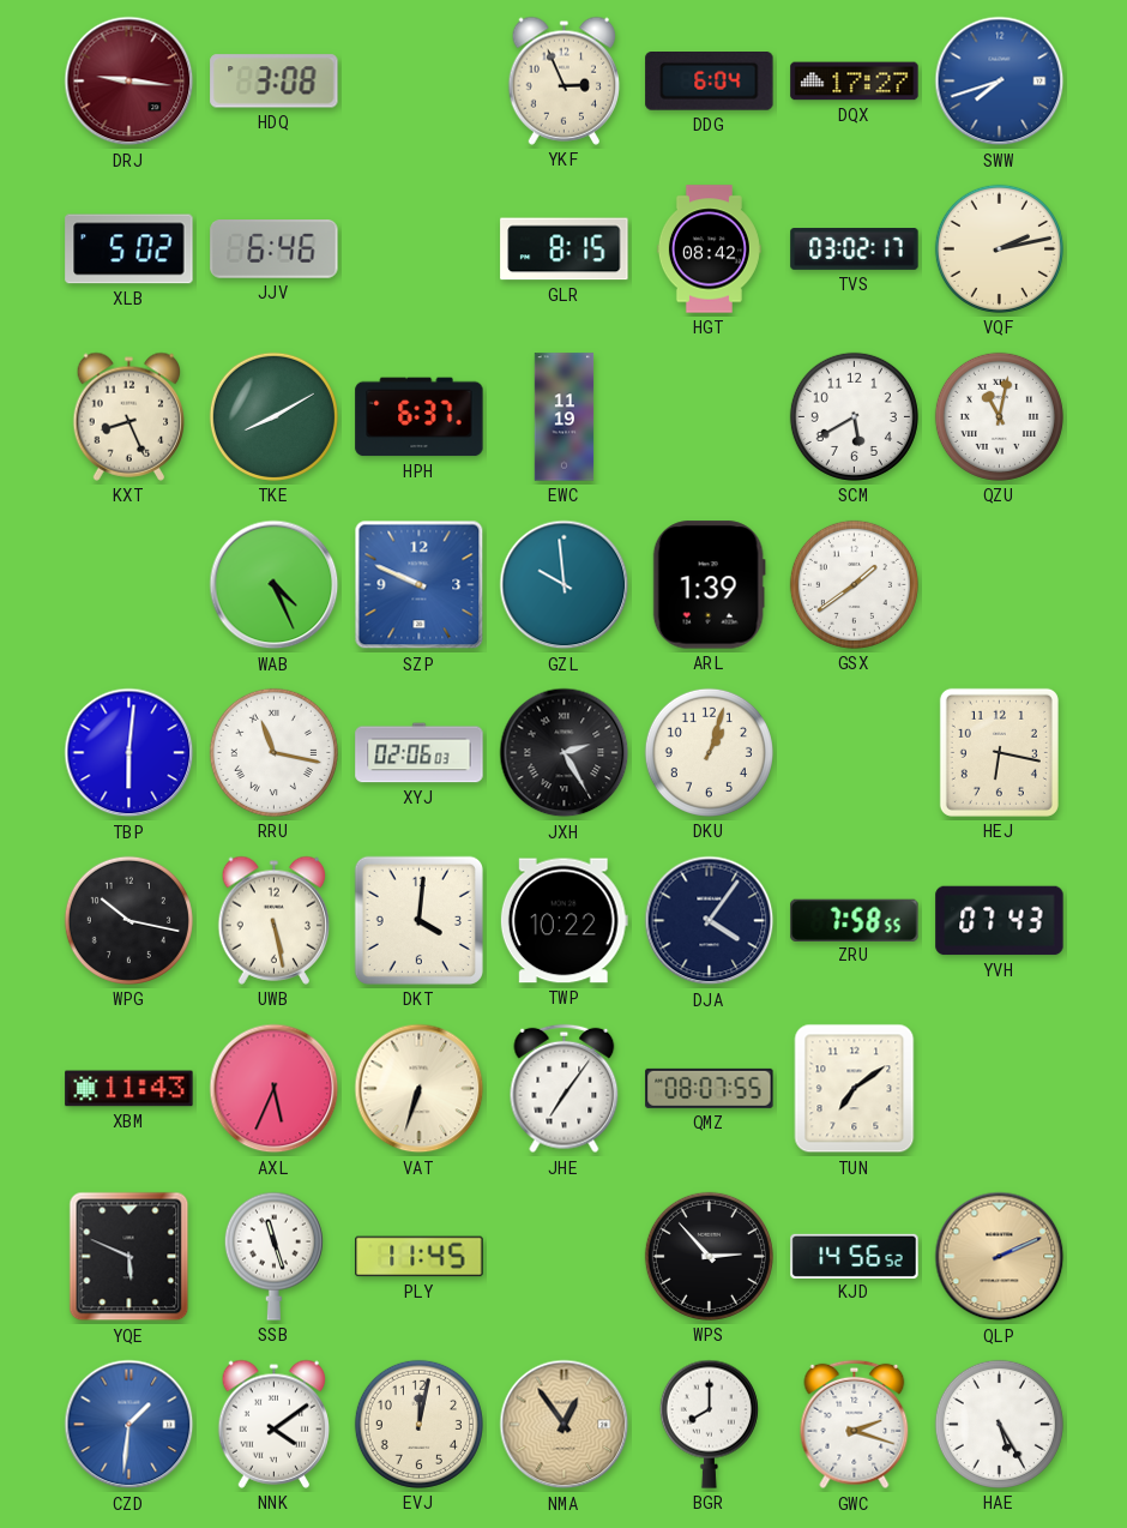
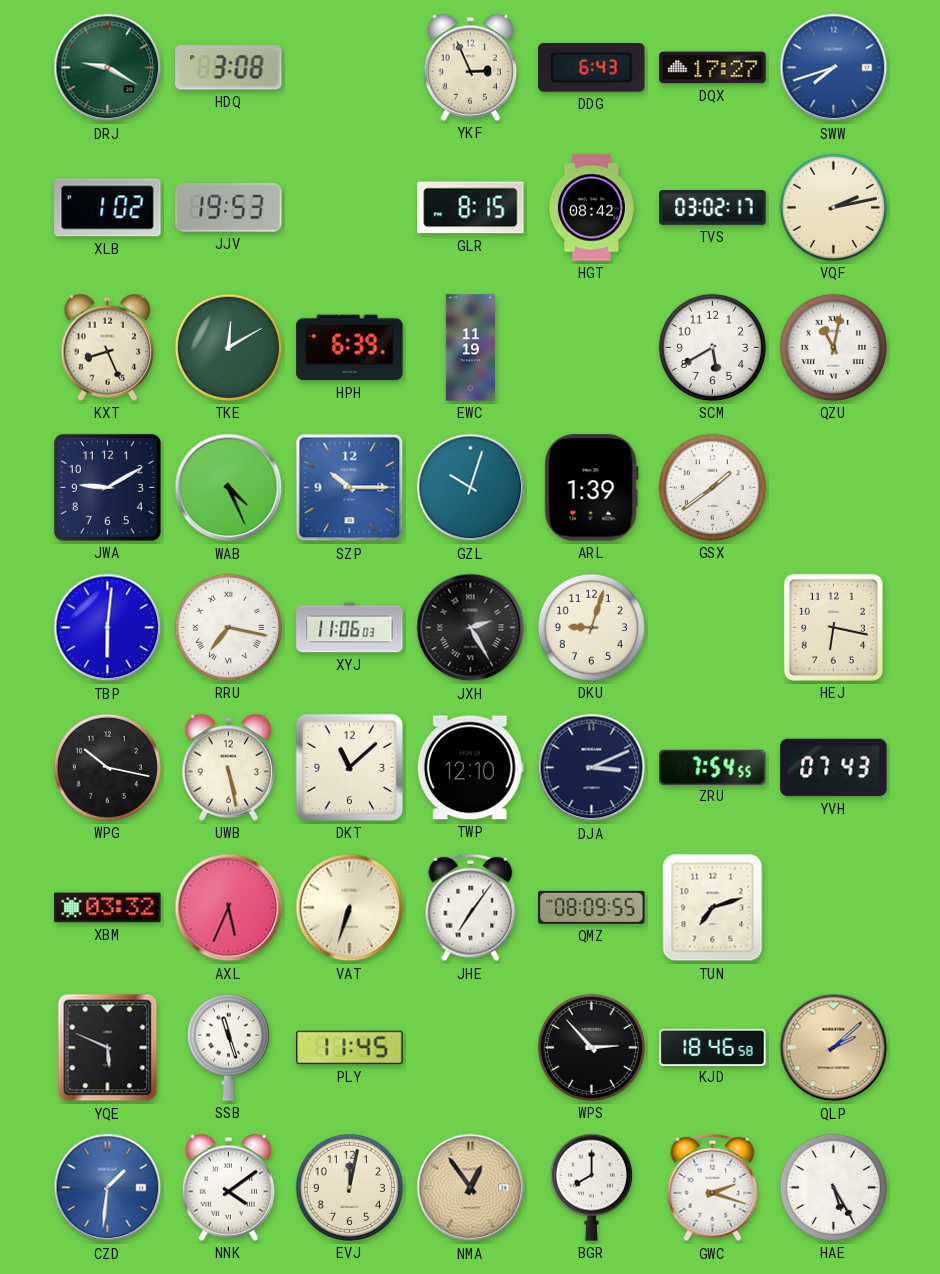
DRJ: 9:16 -> 9:20 (108, 68)
DRJ dial: burgundy -> green (108, 68)
DDG: 6:04 -> 6:43 (592, 68)
XLB: 5:02 -> 1:02 (108, 208)
JJV: 6:46 -> 19:53 (229, 208)
TKE: 8:10 -> 12:10 (228, 347)
HPH: 6:37 -> 6:39 (350, 348)
JWA: none -> 9:10 (107, 487)
SZP: 9:49 -> 10:15 (350, 488)
GZL: 9:59 -> 10:03 (471, 488)
RRU: 11:17 -> 7:17 (228, 627)
XYJ: 02:06 -> 11:06 (350, 628)
DKU: 1:03 -> 9:03 (591, 627)
DKT: 4:01 -> 11:08 (349, 767)
TWP: 10:22 -> 12:10 (470, 768)
DJA: 4:06 -> 3:11 (592, 768)
ZRU: 7:58 -> 7:54 (713, 767)
XBM: 11:43 -> 03:32 (108, 908)
QMZ: 08:07 -> 08:09 (592, 907)
TUN: 7:09 -> 7:12 (713, 908)
KJD: 14:56 -> 18:46 (713, 1047)
QLP: 2:11 -> 2:08 (834, 1048)
